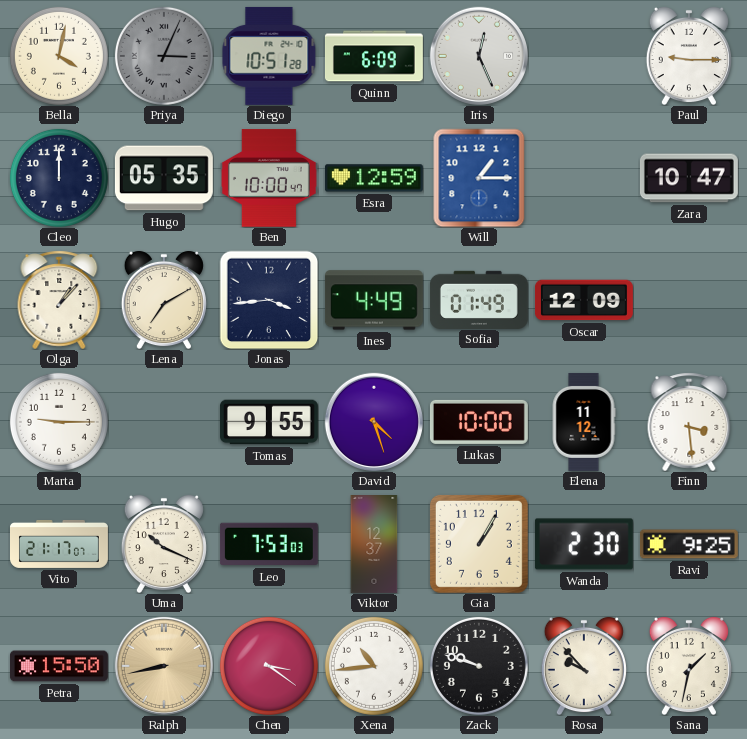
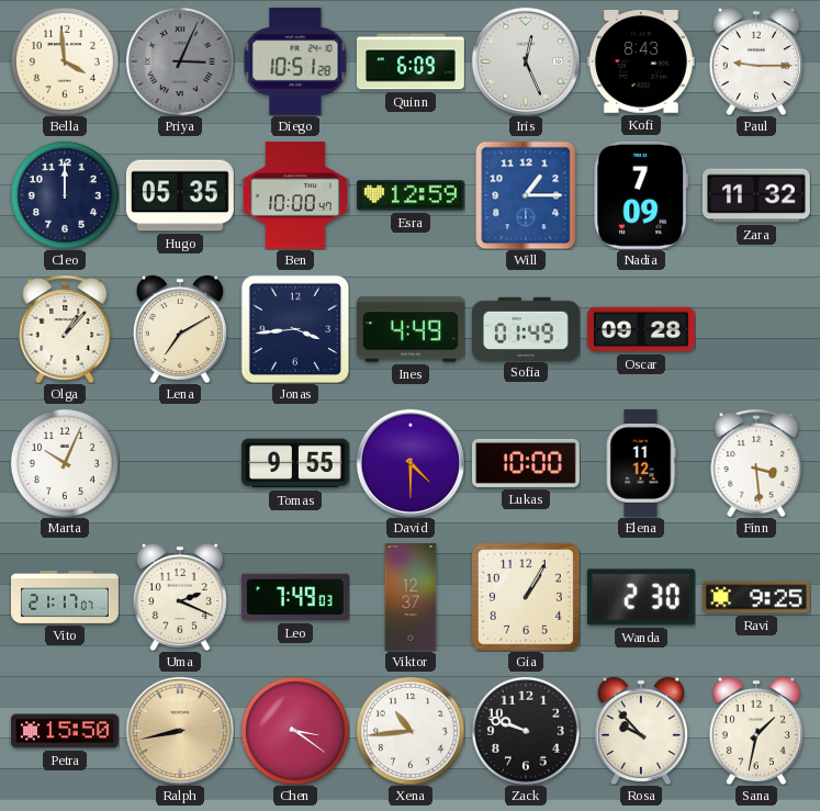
Bella: 4:02 -> 3:59 (65, 61)
Kofi: none -> 8:43 (641, 63)
Nadia: none -> 7:09 (641, 195)
Zara: 10:47 -> 11:32 (756, 195)
Oscar: 12:09 -> 09:28 (641, 329)
Marta: 9:15 -> 10:04 (65, 463)
David: 4:27 -> 4:30 (411, 463)
Uma: 10:19 -> 2:19 (180, 597)
Leo: 7:53 -> 7:49 (295, 597)
